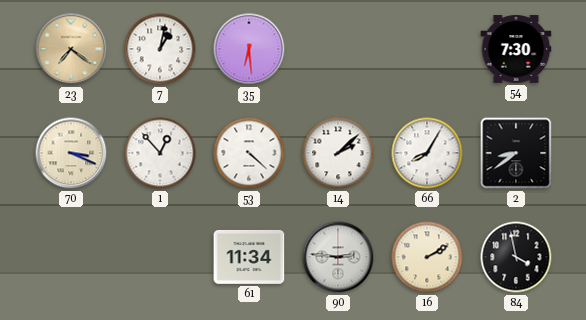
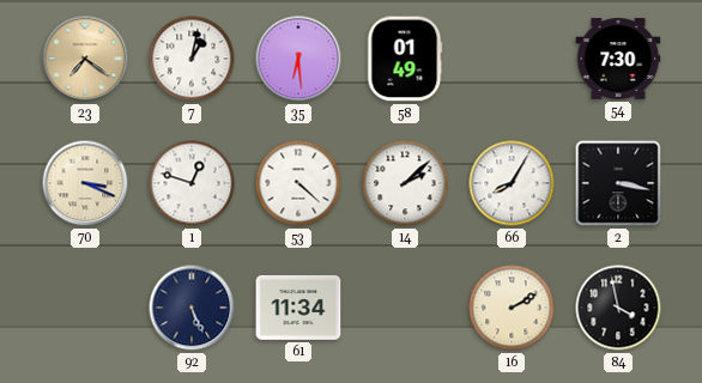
58: none -> 01:49 (405, 59)
1: 12:53 -> 12:48 (192, 183)
2: 8:39 -> 3:17 (618, 183)
92: none -> 5:26 (192, 308)
90: 2:46 -> none (338, 257)
